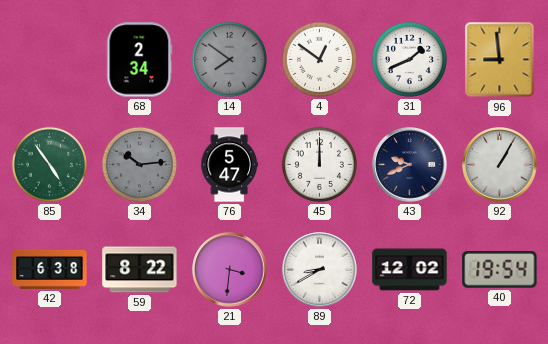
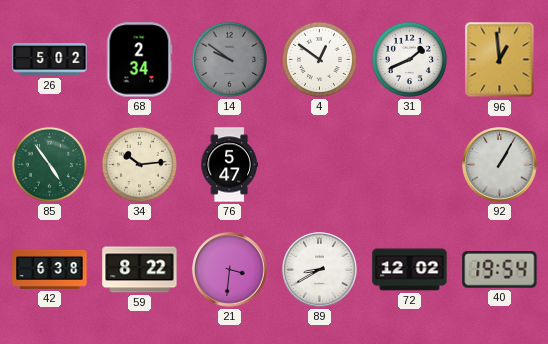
26: none -> 5:02 (50, 60)
14: 7:51 -> 9:51 (229, 59)
96: 8:59 -> 12:59 (500, 60)
34 dial: grey -> cream (139, 164)
45: 12:00 -> none (319, 164)
43: 9:41 -> none (410, 165)
